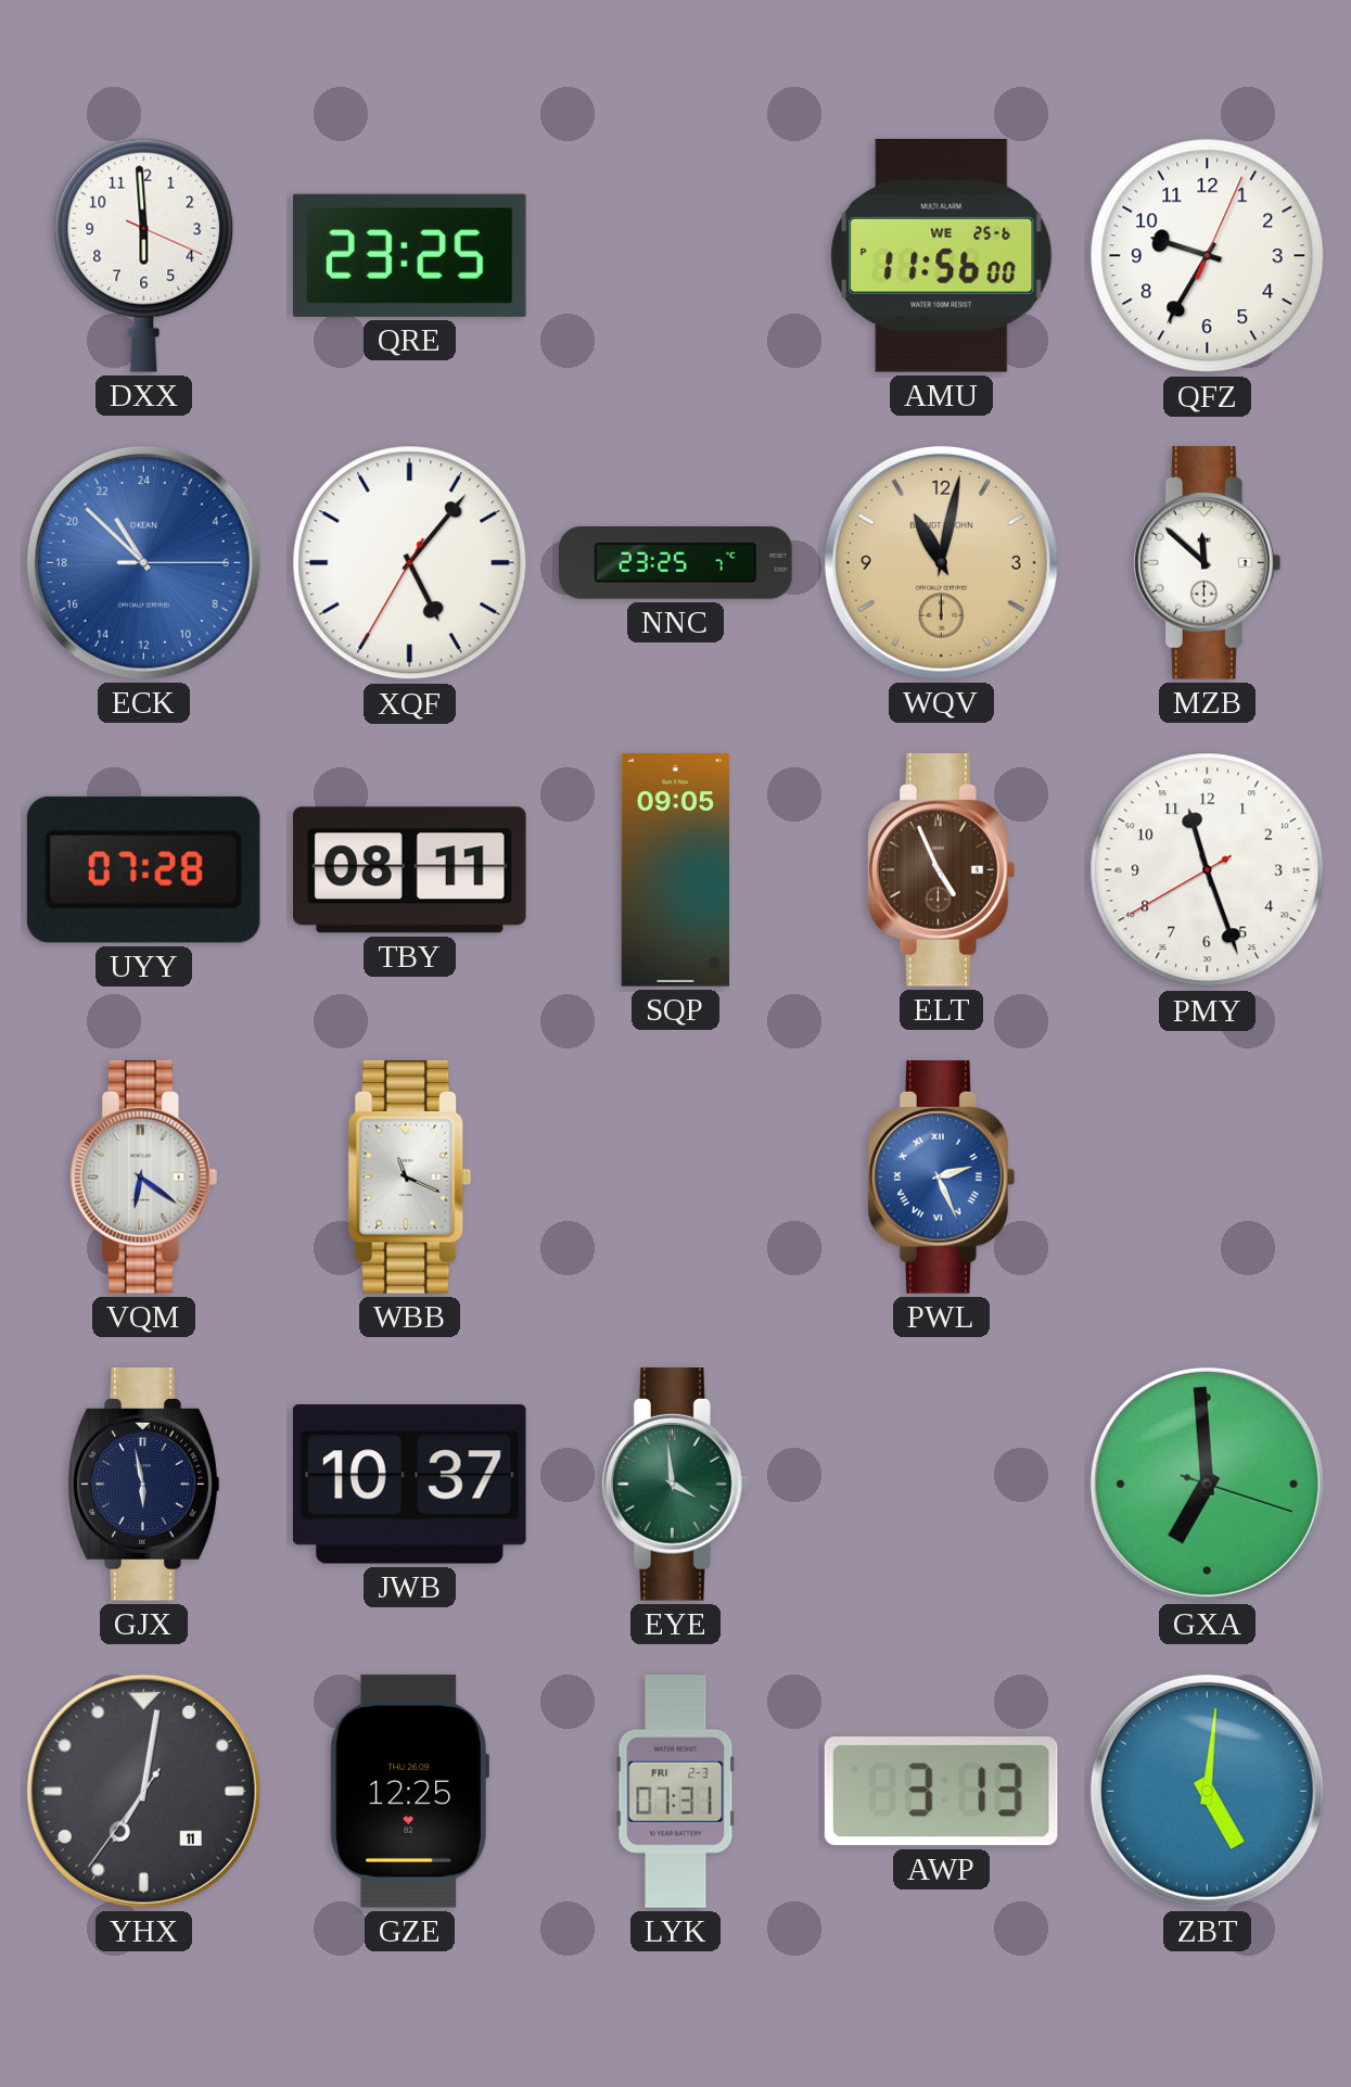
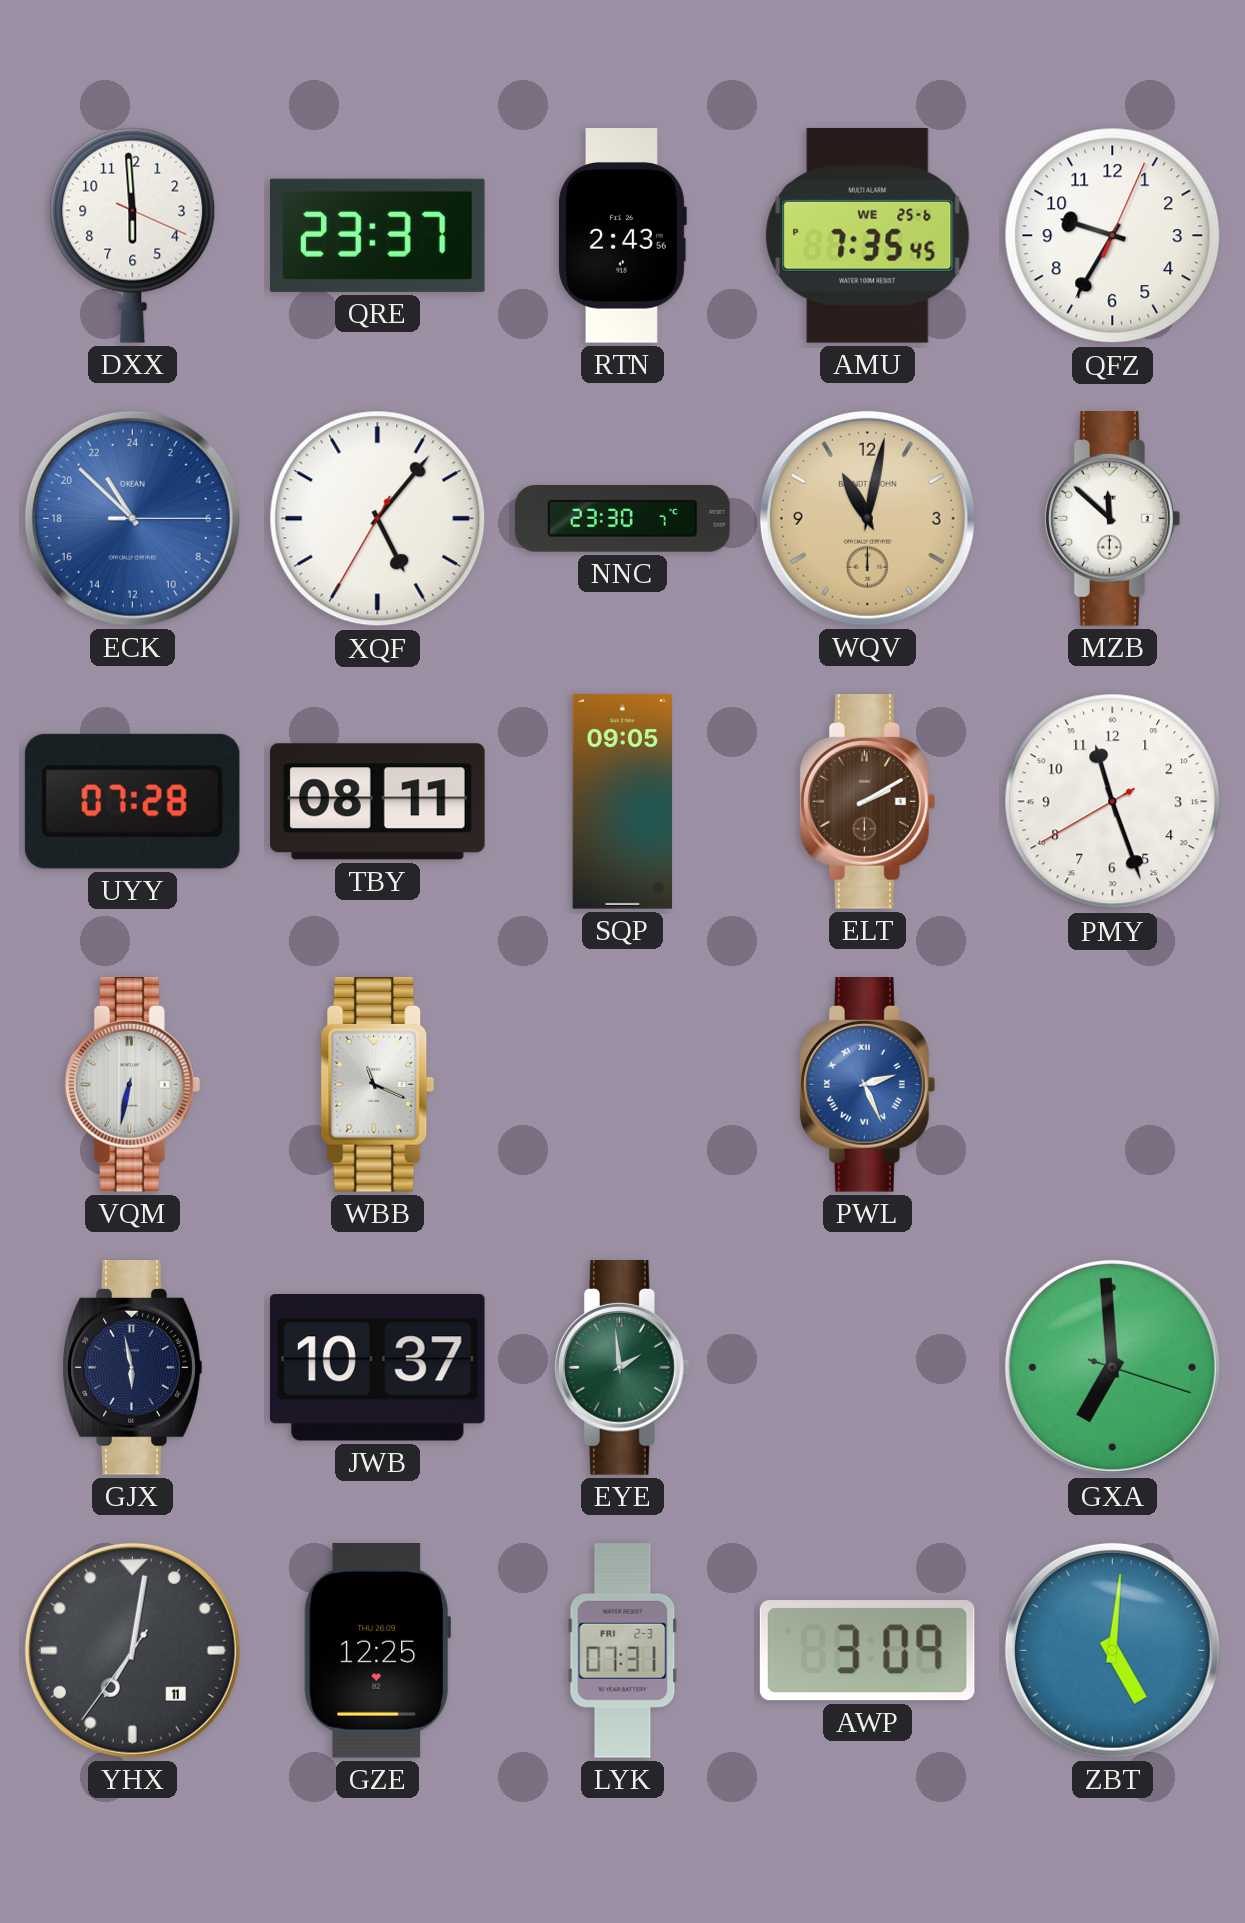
QRE: 23:25 -> 23:37 (378, 235)
RTN: none -> 2:43 (622, 236)
AMU: 11:56 -> 7:35 (868, 235)
NNC: 23:25 -> 23:30 (623, 519)
ELT: 4:56 -> 2:10 (868, 802)
VQM: 6:21 -> 6:32 (133, 1085)
EYE: 3:59 -> 1:59 (623, 1368)
AWP: 3:13 -> 3:09 (867, 1651)
